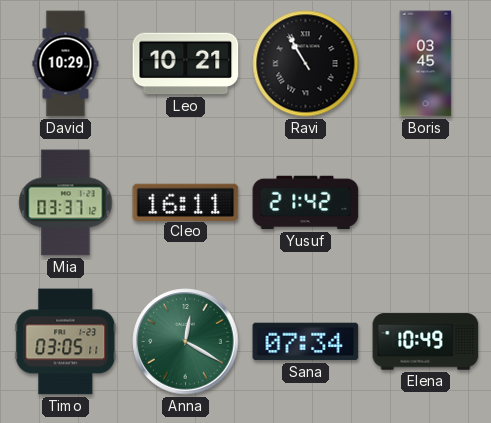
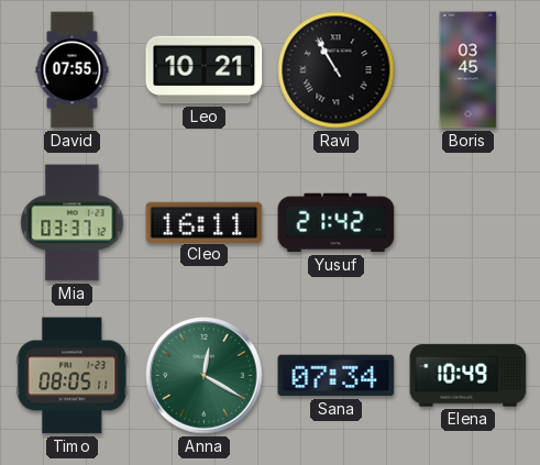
David: 10:29 -> 07:55 (73, 70)
Timo: 03:05 -> 08:05 (73, 376)
